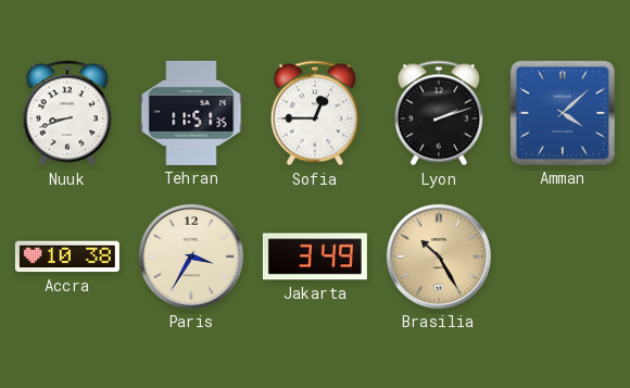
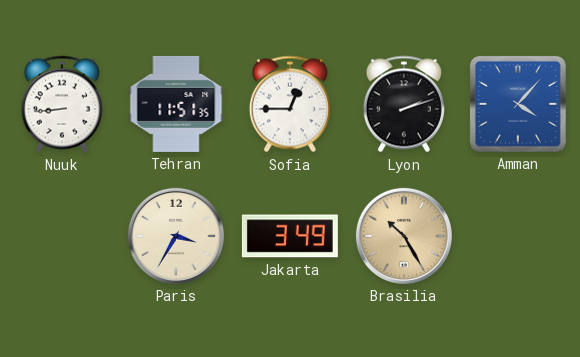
Nuuk: 8:42 -> 8:44 (62, 104)
Amman: 4:08 -> 4:07 (518, 104)
Accra: 10:38 -> none (67, 256)
